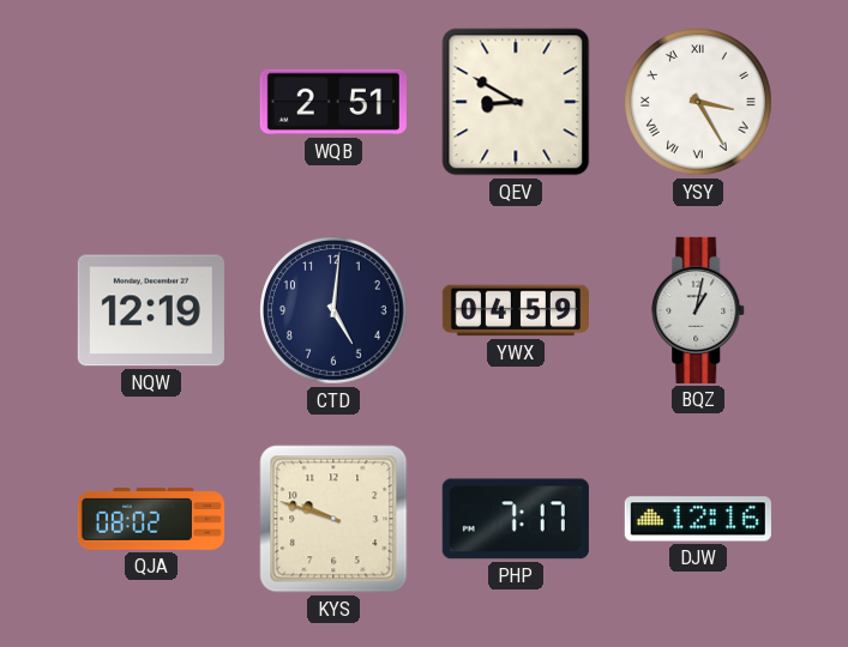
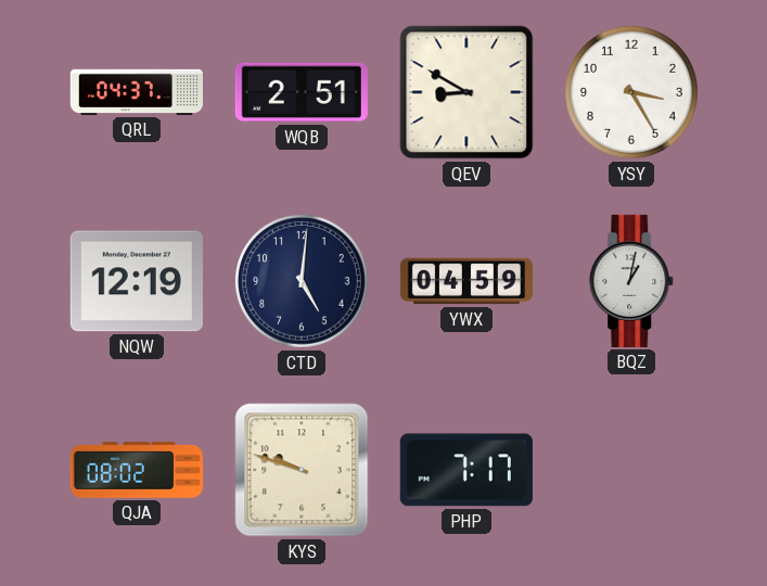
QRL: none -> 04:37 (137, 92)
YSY numerals: Roman -> Arabic (632, 93)
DJW: 12:16 -> none (698, 519)
